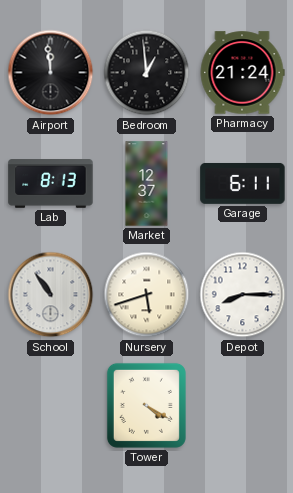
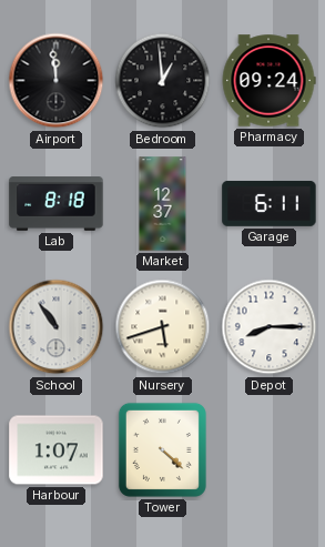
Pharmacy: 21:24 -> 09:24 (268, 81)
Lab: 8:13 -> 8:18 (57, 204)
Harbour: none -> 1:07 (57, 450)
Tower: 4:20 -> 4:22 (162, 449)
